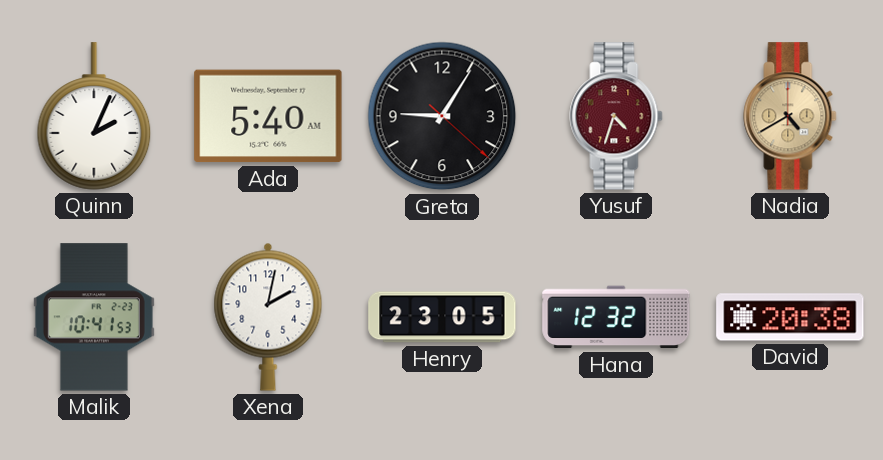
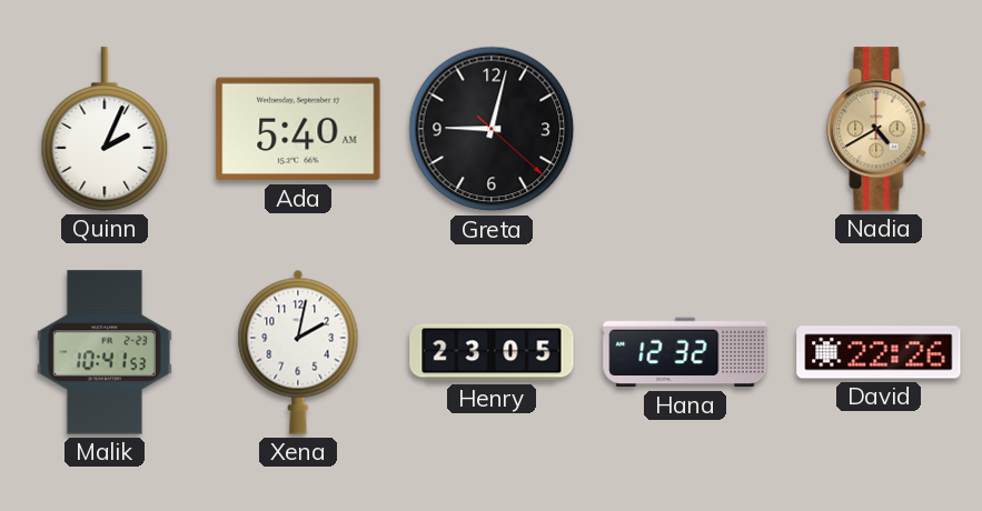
Greta: 9:05 -> 9:02 (492, 129)
Yusuf: 4:33 -> none (616, 116)
David: 20:38 -> 22:26 (879, 352)
